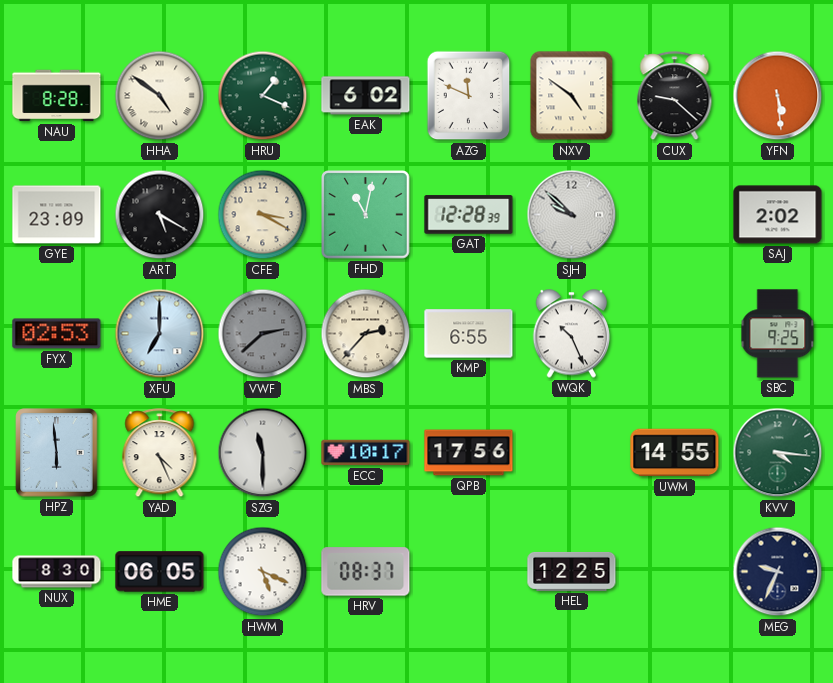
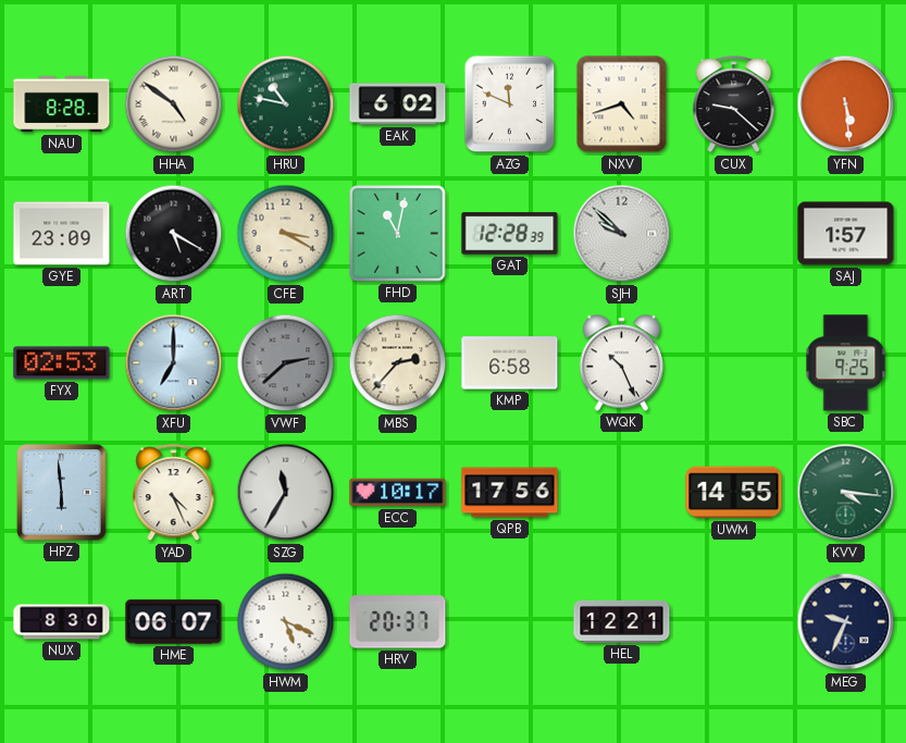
HRU: 1:19 -> 10:47 (286, 104)
NXV: 4:51 -> 4:42 (622, 104)
SAJ: 2:02 -> 1:57 (846, 234)
KMP: 6:55 -> 6:58 (510, 363)
SZG: 11:30 -> 11:35 (286, 493)
HME: 06:05 -> 06:07 (174, 622)
HRV: 08:37 -> 20:37 (398, 622)
HEL: 12:25 -> 12:21 (622, 621)
